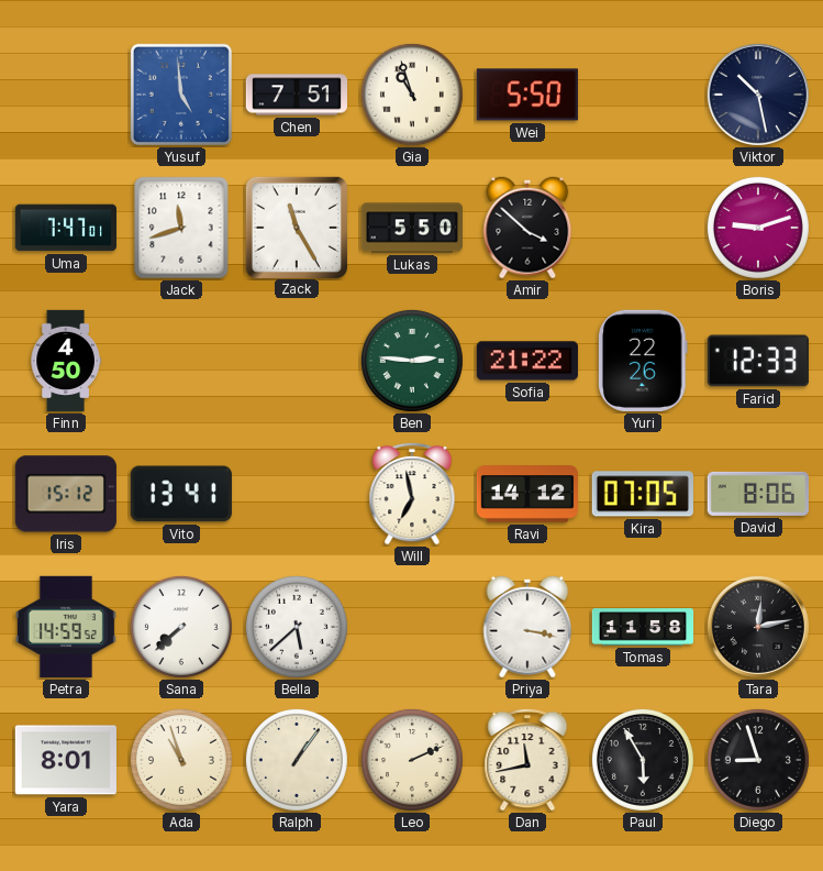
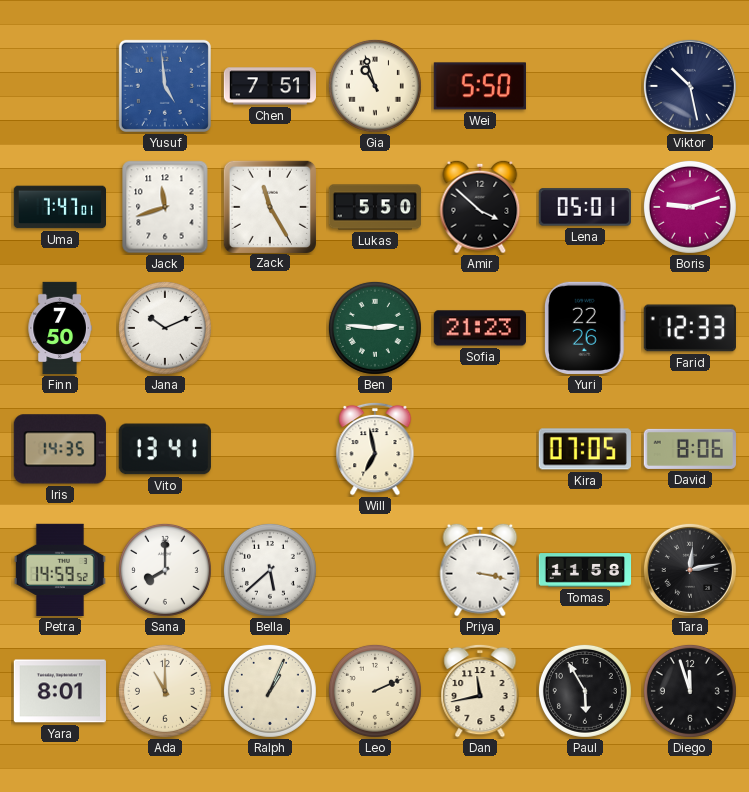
Lena: none -> 05:01 (585, 207)
Finn: 4:50 -> 7:50 (60, 328)
Jana: none -> 10:11 (165, 328)
Sofia: 21:22 -> 21:23 (480, 328)
Iris: 15:12 -> 14:35 (60, 449)
Ravi: 14:12 -> none (526, 494)
Sana: 7:38 -> 8:00 (165, 570)
Ada: 10:57 -> 11:00 (165, 691)
Ralph: 1:06 -> 1:04 (270, 691)
Diego: 8:57 -> 11:57 (690, 691)
